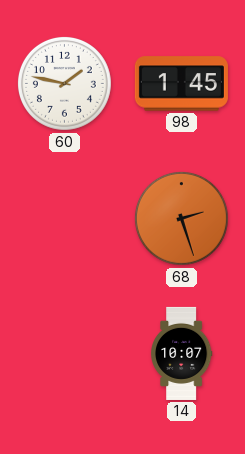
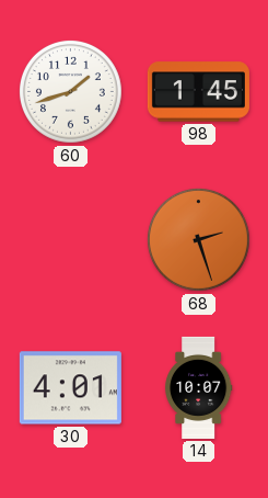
60: 1:47 -> 1:42 (70, 91)
30: none -> 4:01 (70, 388)
